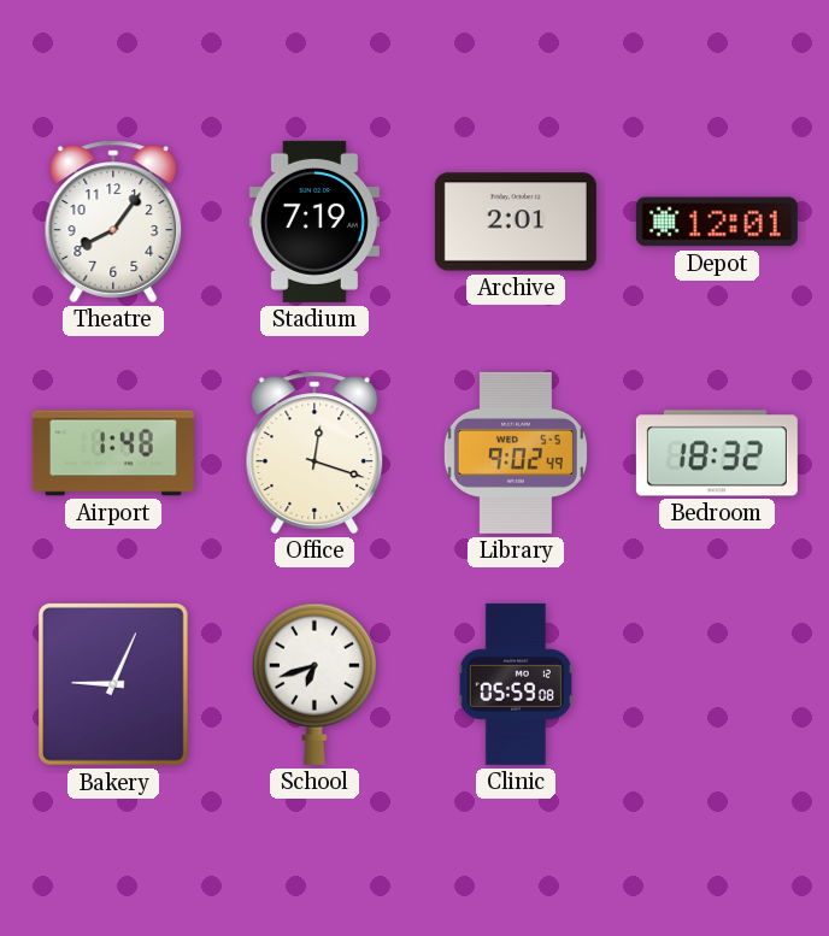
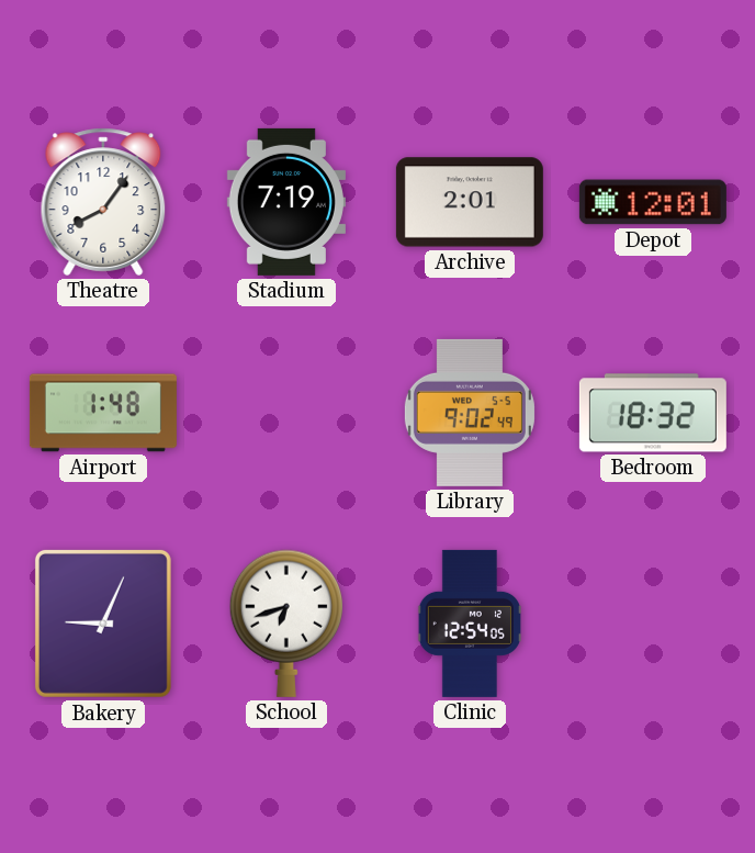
Office: 12:18 -> none (314, 453)
Clinic: 05:59 -> 12:54 (470, 624)
